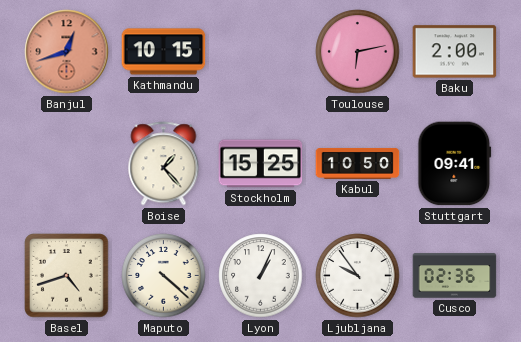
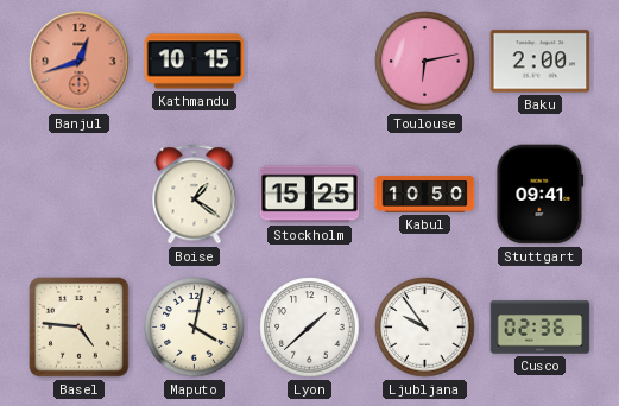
Boise: 1:23 -> 1:21 (195, 195)
Basel: 4:42 -> 4:46 (80, 328)
Maputo: 4:22 -> 4:02 (195, 328)
Lyon: 1:04 -> 1:38 (310, 328)
